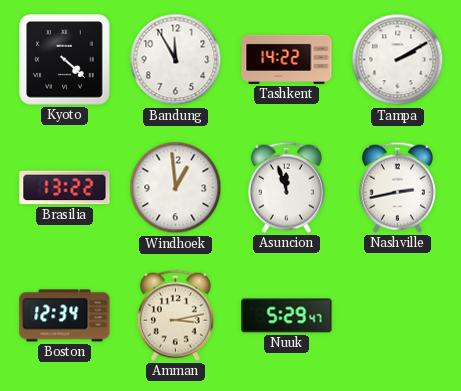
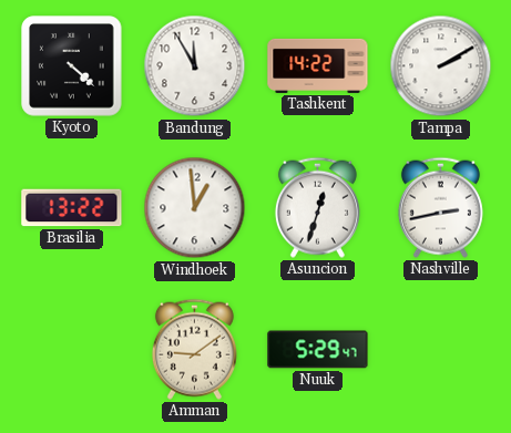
Asuncion: 11:57 -> 12:33 (317, 207)
Boston: 12:34 -> none (65, 316)
Amman: 3:13 -> 9:09 (194, 349)
